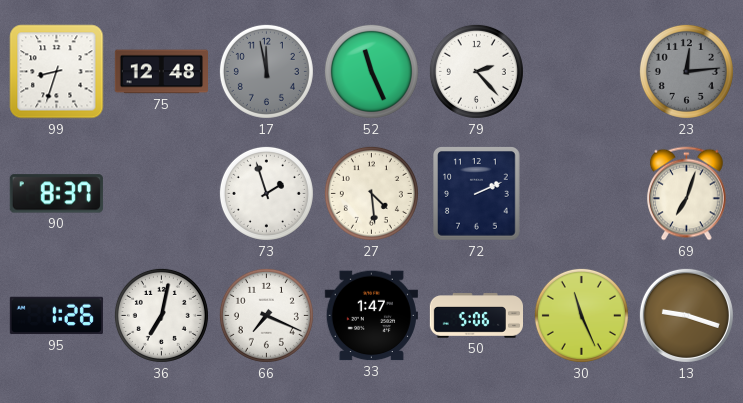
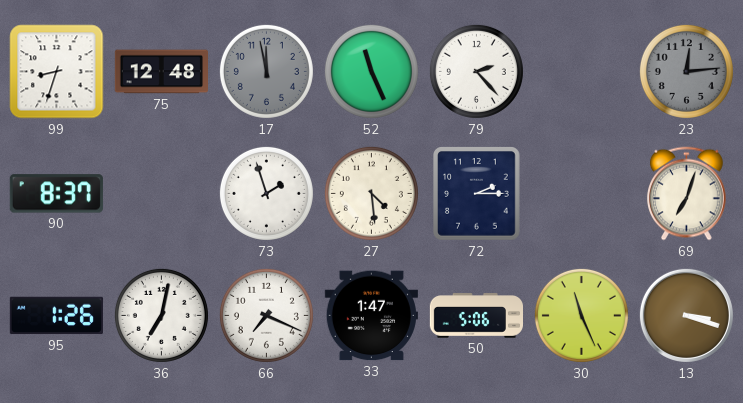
72: 2:11 -> 2:15 (477, 194)
13: 9:18 -> 3:18 (686, 315)
